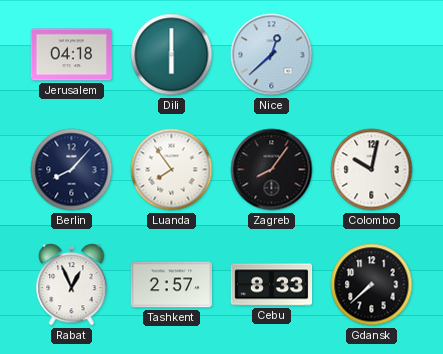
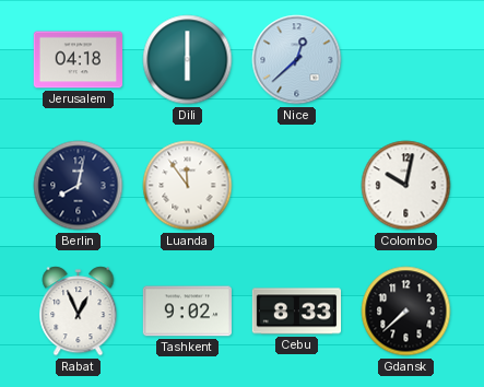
Berlin: 8:07 -> 8:02 (79, 186)
Luanda: 7:54 -> 11:54 (188, 186)
Zagreb: 8:06 -> none (272, 170)
Tashkent: 2:57 -> 9:02 (188, 312)
